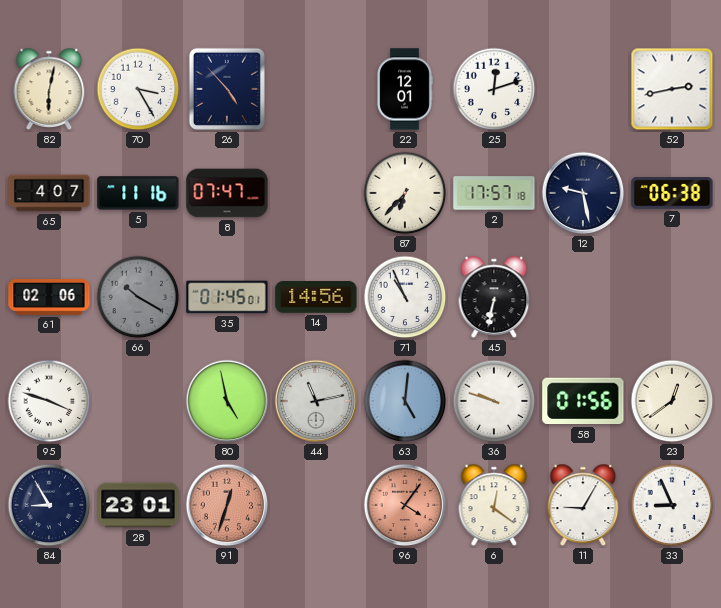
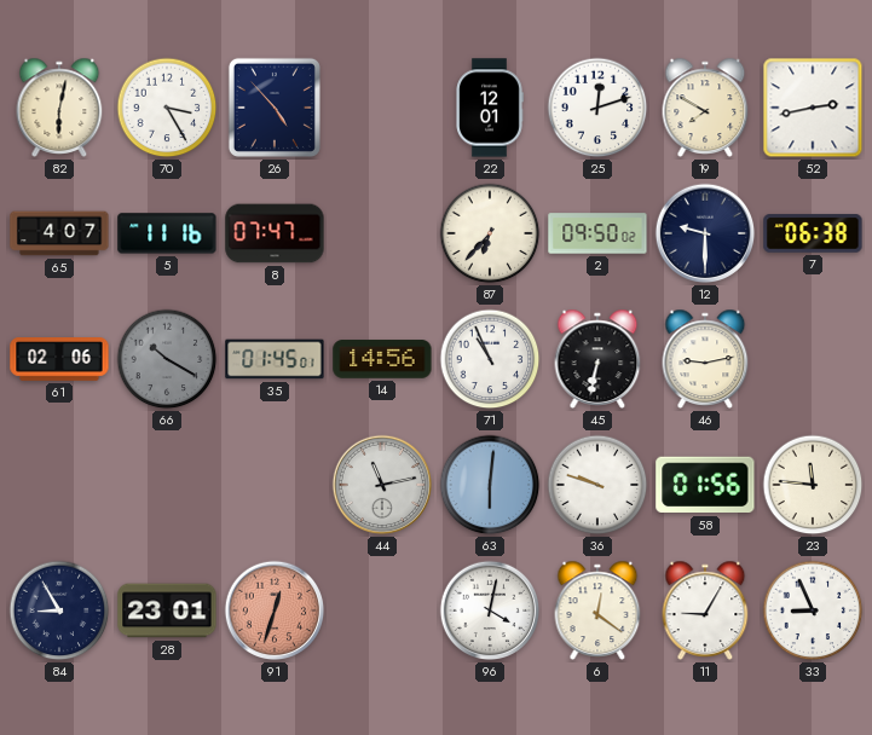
19: none -> 7:50 (705, 108)
2: 17:57 -> 09:50 (597, 233)
12: 9:28 -> 9:30 (705, 233)
46: none -> 9:13 (705, 359)
95: 3:48 -> none (49, 401)
80: 4:58 -> none (227, 401)
63: 5:01 -> 6:01 (490, 485)
23: 12:39 -> 11:46 (813, 485)
96: 4:06 -> 4:02 (490, 610)
96 dial: salmon -> white (490, 610)
